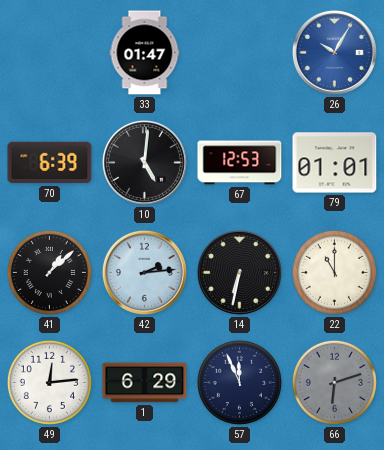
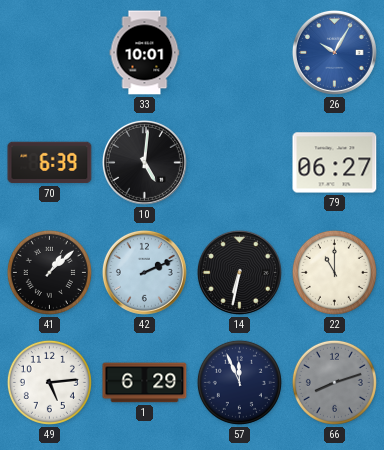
33: 01:47 -> 10:01 (145, 53)
67: 12:53 -> none (240, 163)
79: 01:01 -> 06:27 (335, 163)
42: 2:14 -> 2:11 (144, 272)
49: 12:14 -> 5:14 (49, 382)
66: 6:12 -> 8:12 (334, 382)
